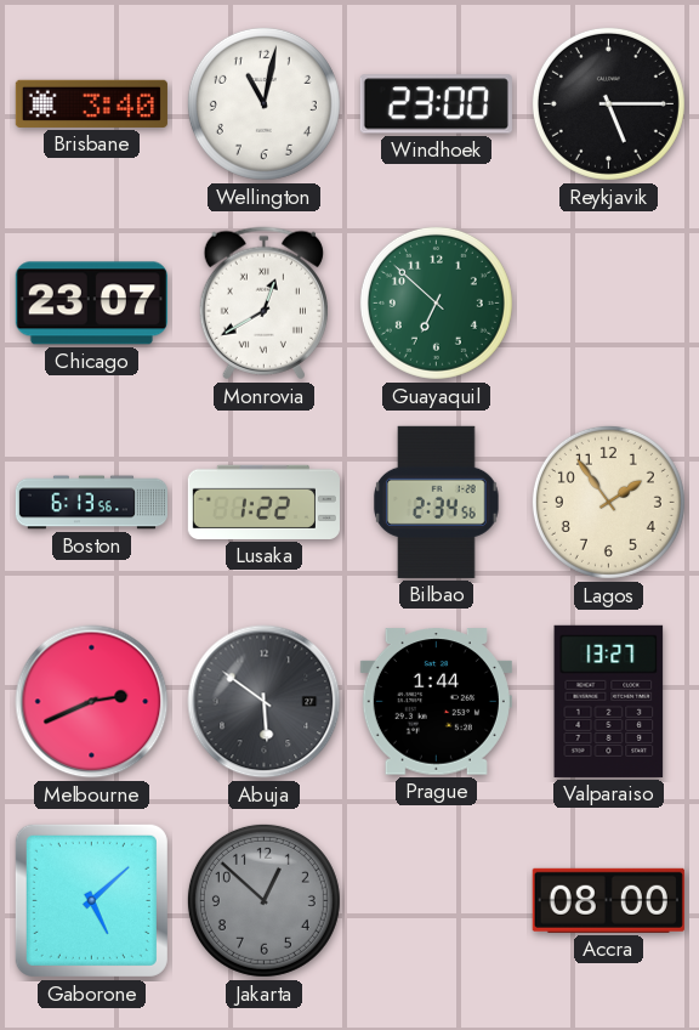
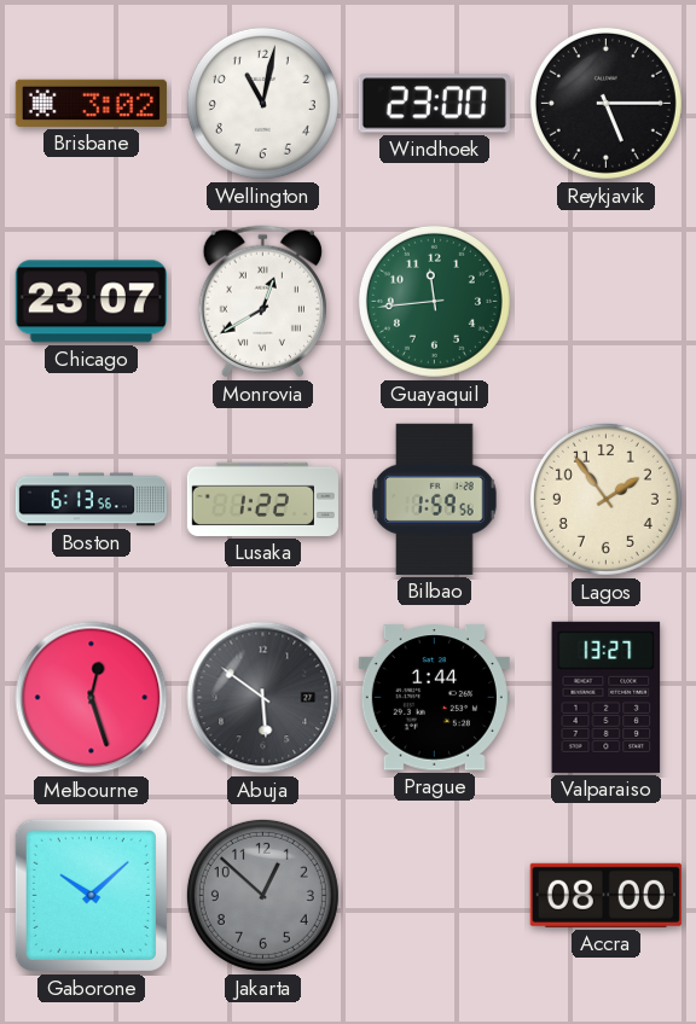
Brisbane: 3:40 -> 3:02 (91, 103)
Guayaquil: 6:52 -> 11:44 (434, 301)
Bilbao: 2:34 -> 1:59 (435, 499)
Melbourne: 2:41 -> 12:27 (92, 698)
Gaborone: 5:08 -> 10:08 (91, 895)
